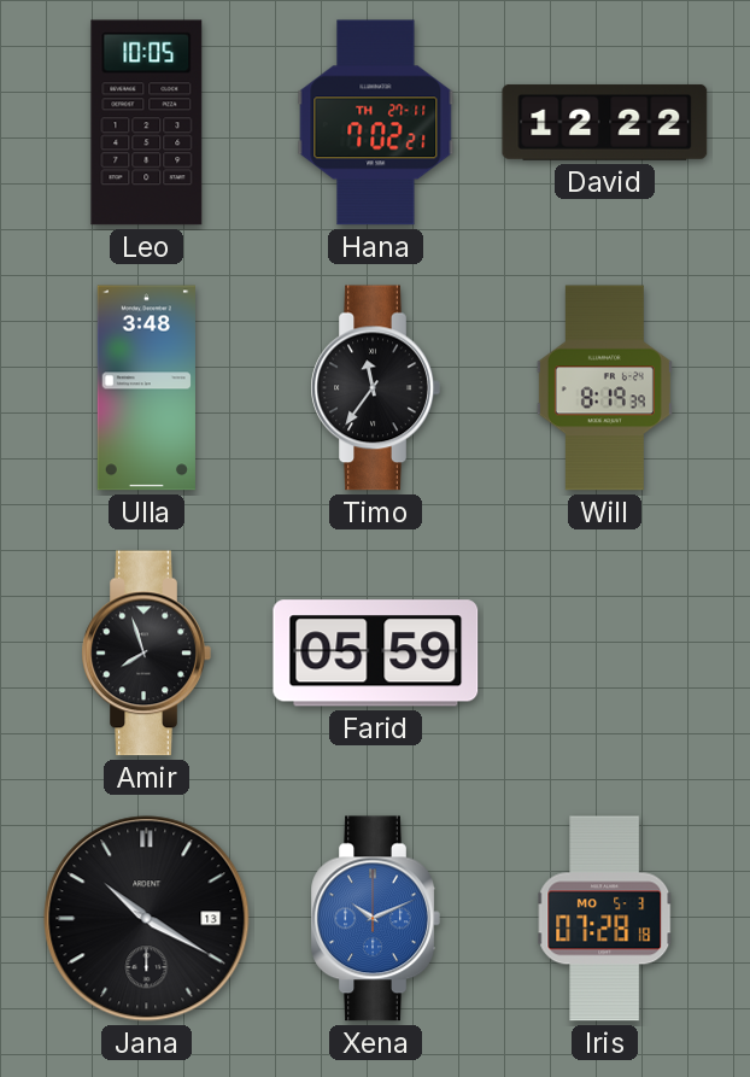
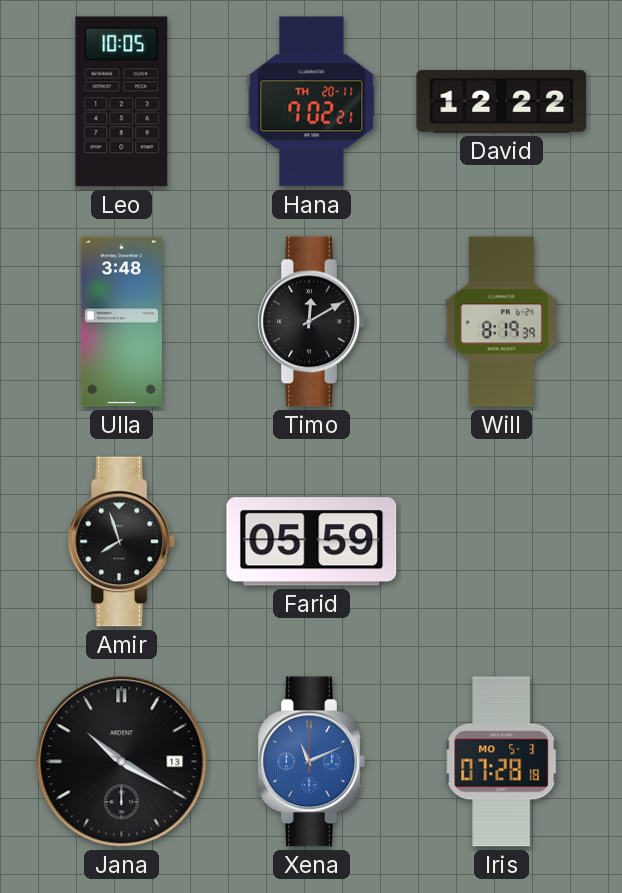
Hana date: TH 27-11 -> TH 20-11 (312, 102)
Timo: 11:36 -> 12:10 (311, 322)
Xena: 10:11 -> 11:11 (311, 762)
